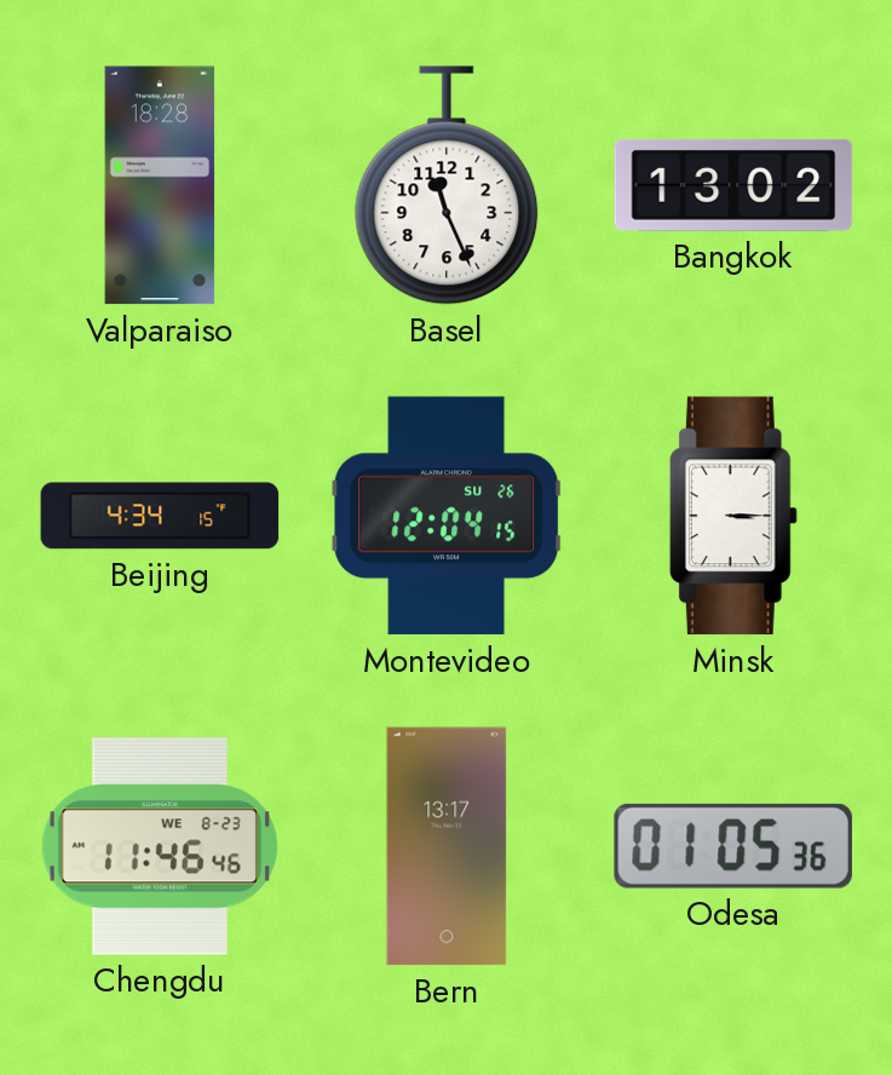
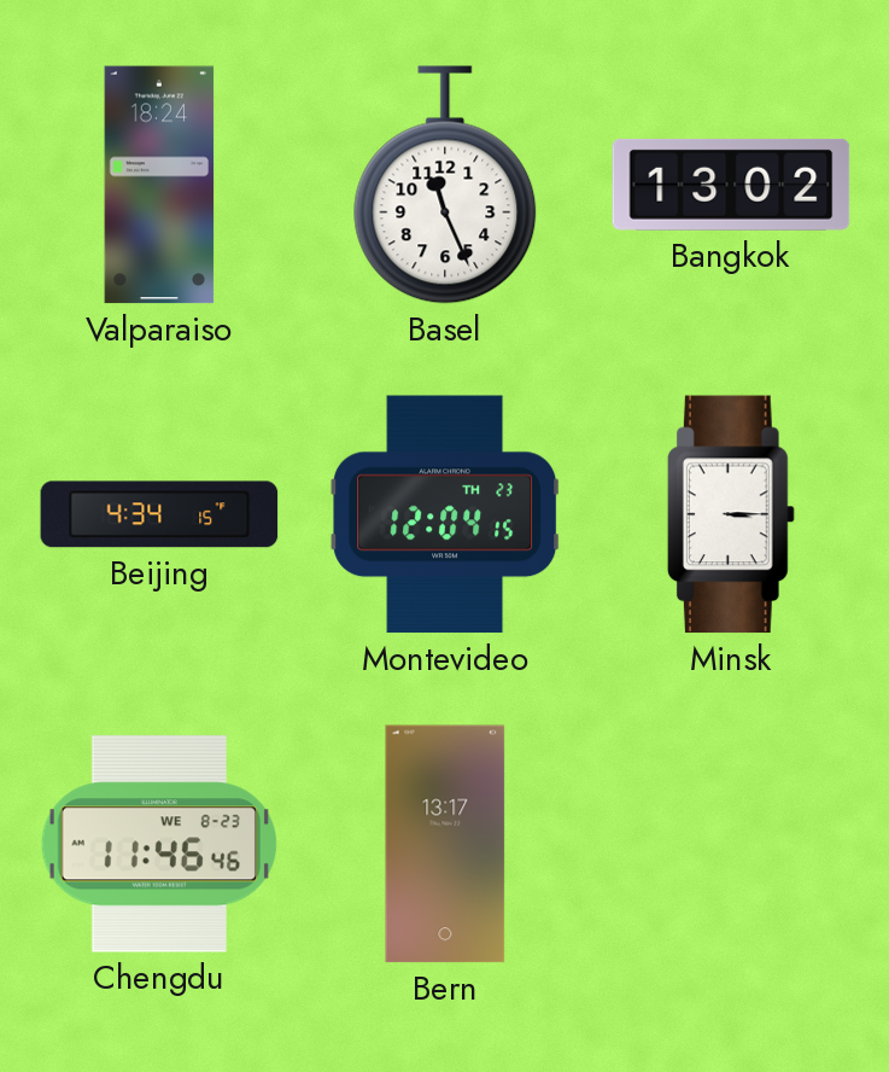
Valparaiso: 18:28 -> 18:24 (159, 185)
Montevideo date: SU 26 -> TH 23 (445, 514)
Odesa: 01:05 -> none (733, 846)
